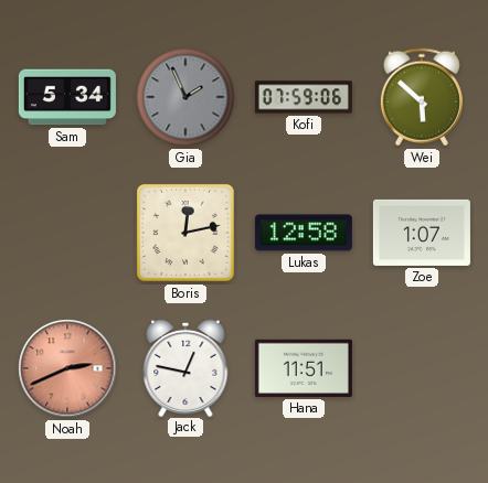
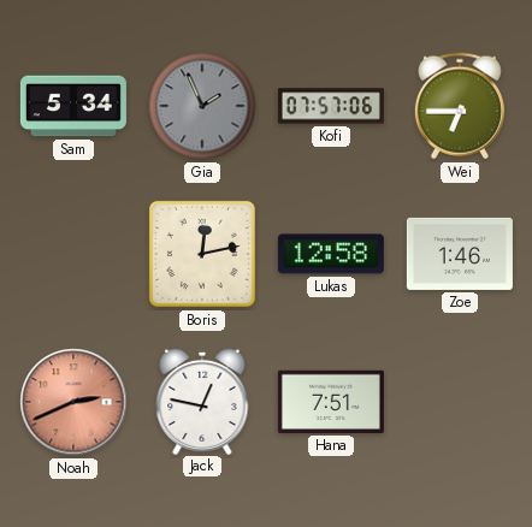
Kofi: 07:59 -> 07:57 (331, 106)
Wei: 5:52 -> 6:45 (460, 106)
Zoe: 1:07 -> 1:46 (460, 254)
Hana: 11:51 -> 7:51 (331, 402)
